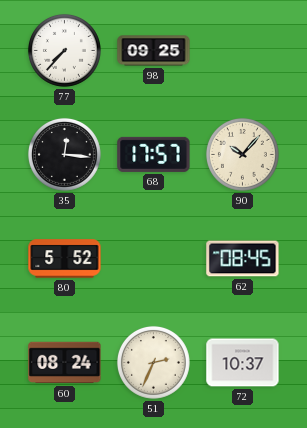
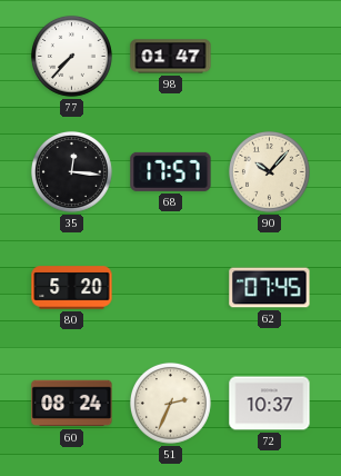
98: 09:25 -> 01:47 (171, 57)
80: 5:52 -> 5:20 (72, 288)
62: 08:45 -> 07:45 (270, 288)
